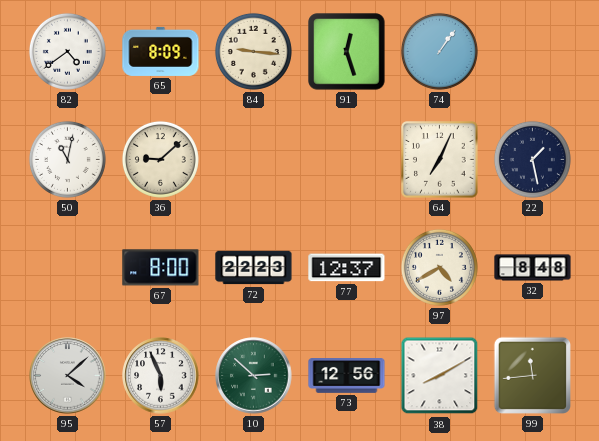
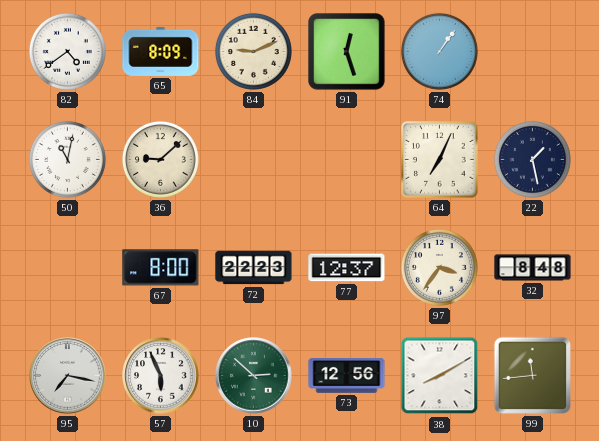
84: 9:16 -> 9:11 (253, 51)
97: 4:40 -> 3:36 (439, 267)
95: 4:08 -> 7:17 (68, 376)
